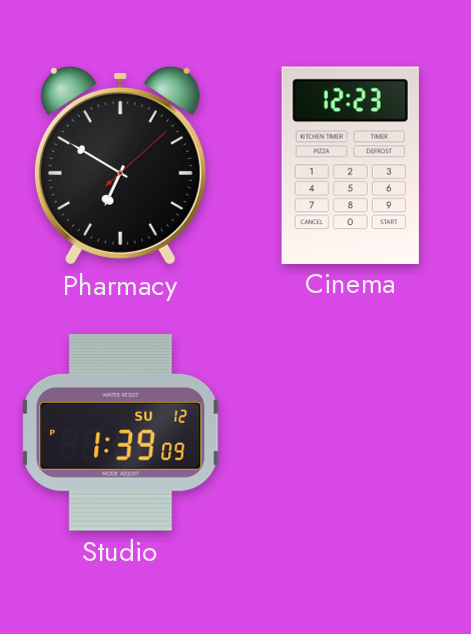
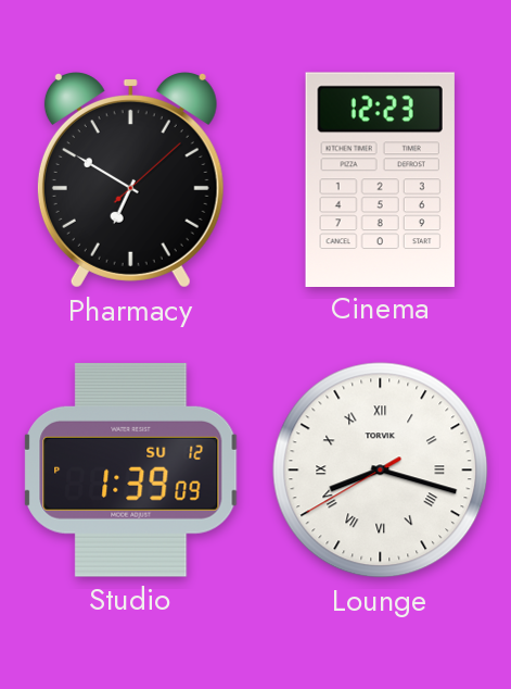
Lounge: none -> 8:17 (381, 471)
